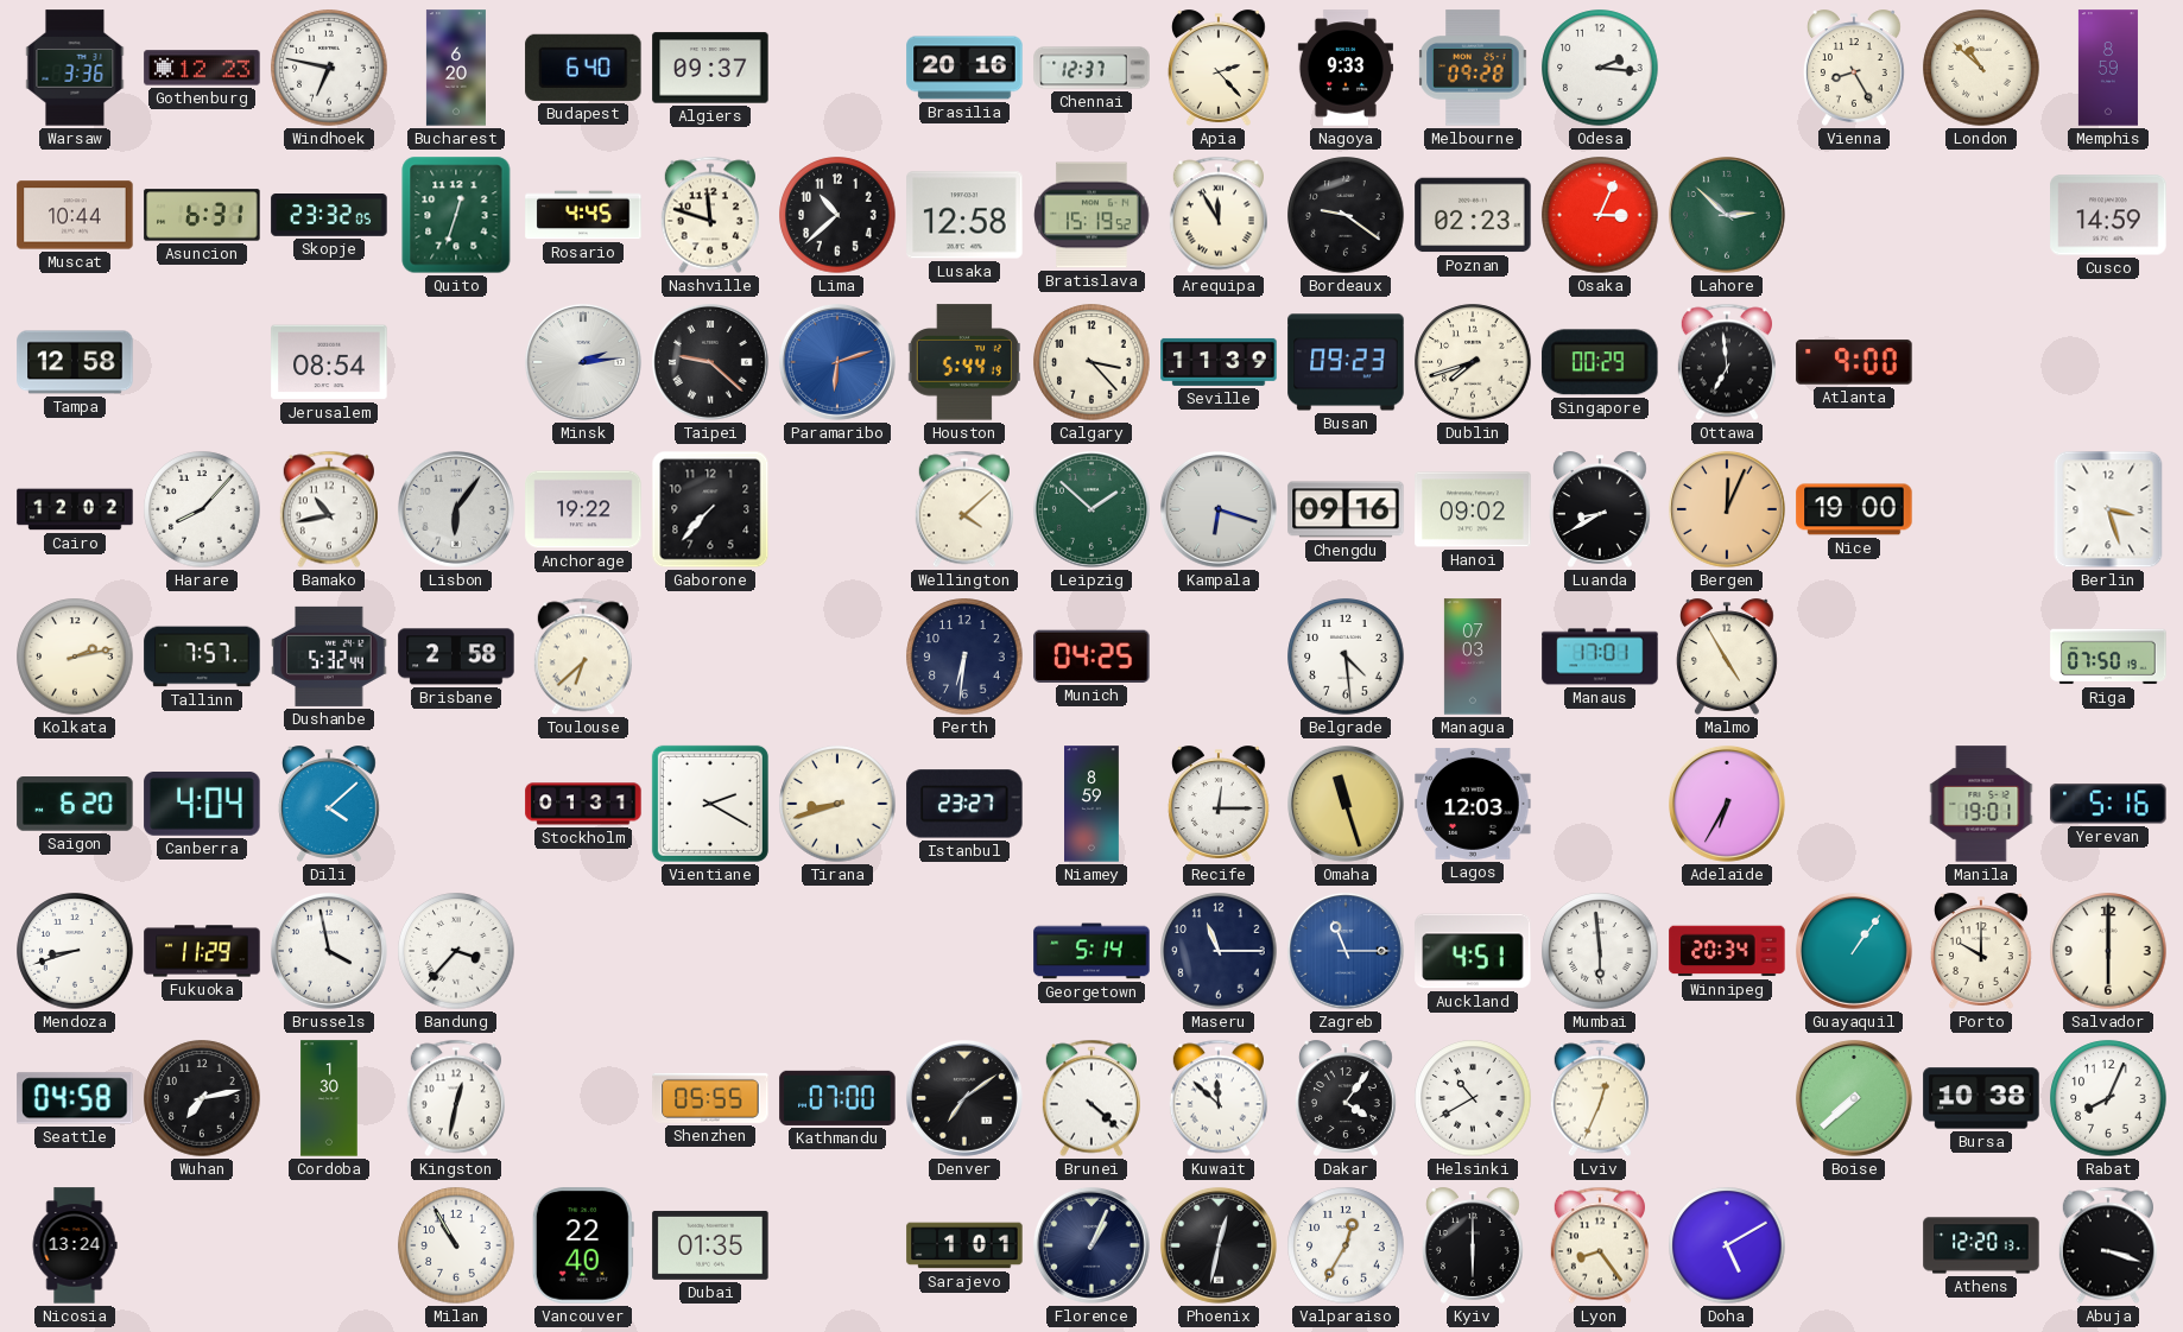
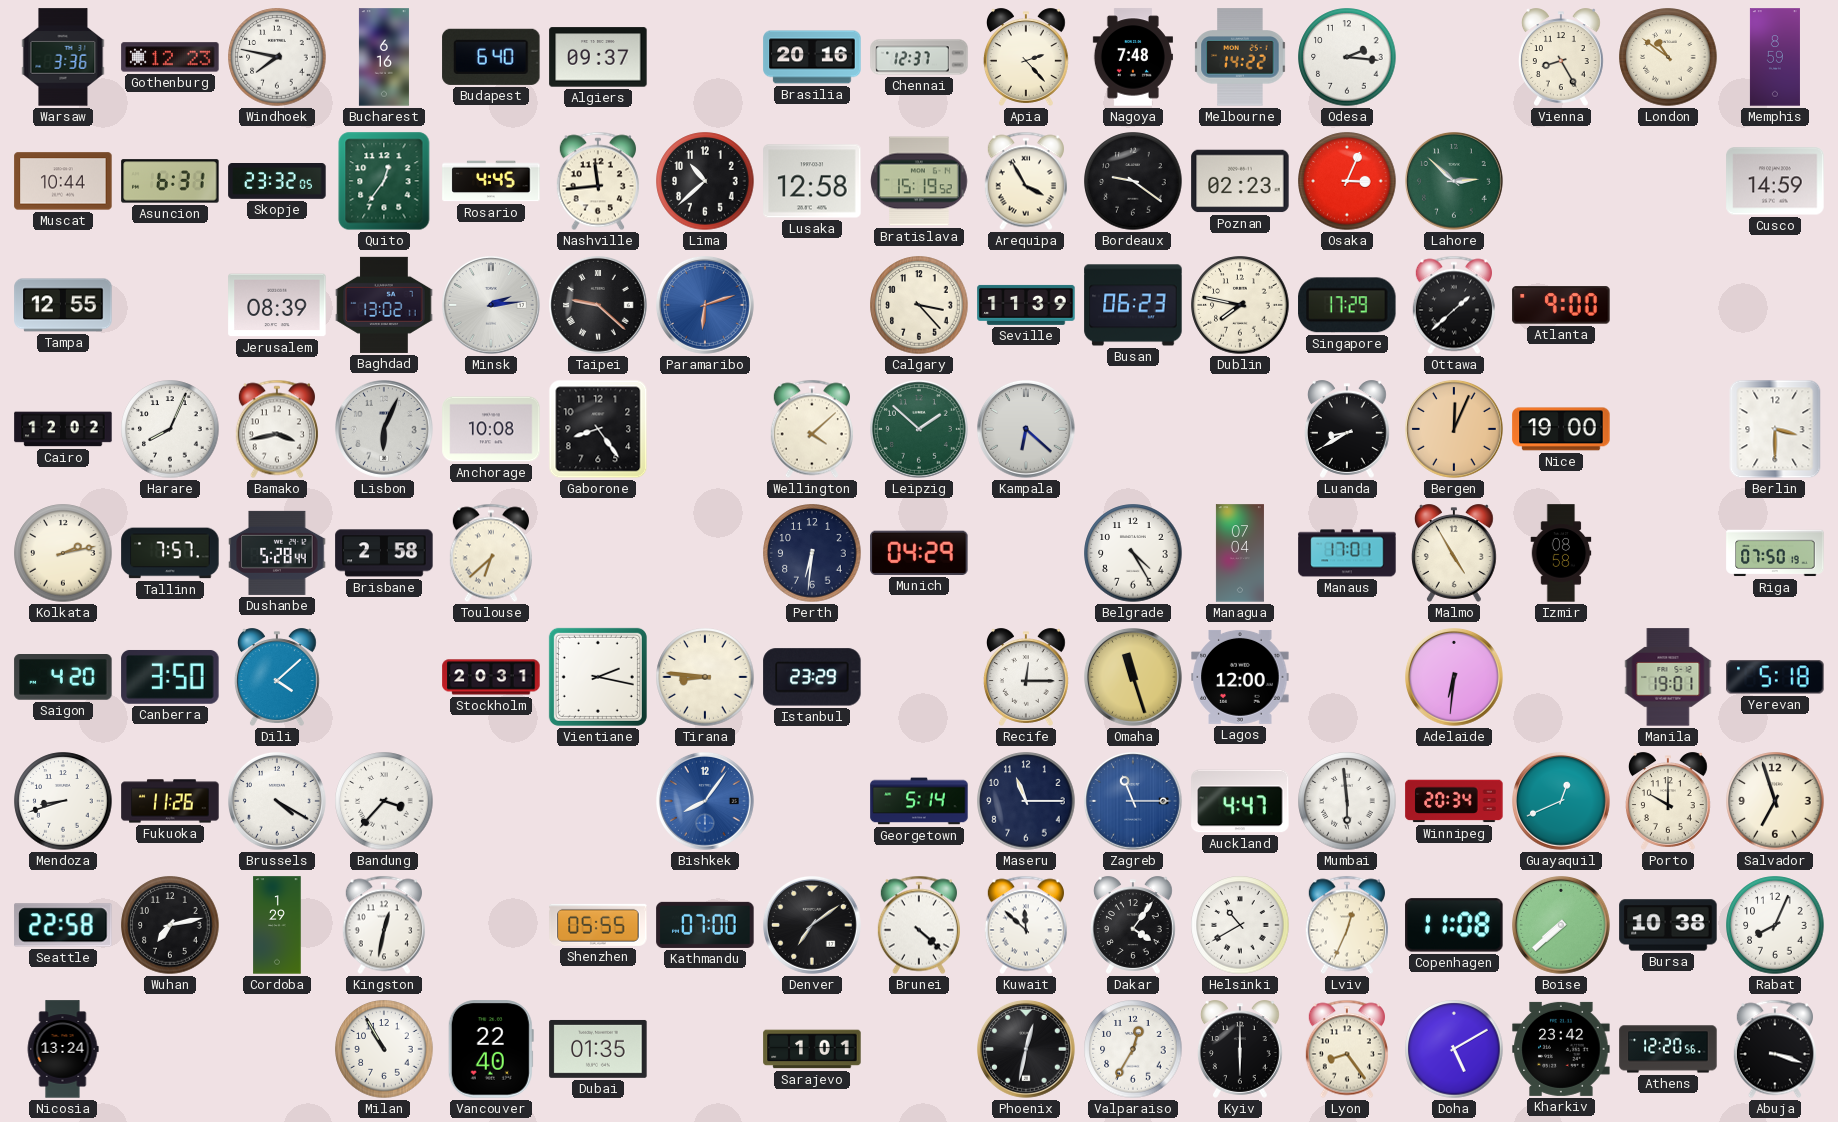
Windhoek: 6:47 -> 7:47 (277, 57)
Bucharest: 6:20 -> 6:16 (384, 57)
Nagoya: 9:33 -> 7:48 (1133, 57)
Melbourne: 09:28 -> 14:22 (1240, 57)
London: 10:52 -> 10:51 (1668, 57)
Quito: 12:33 -> 12:36 (384, 181)
Nashville: 11:48 -> 11:44 (598, 181)
Arequipa: 11:55 -> 3:55 (1026, 181)
Tampa: 12:58 -> 12:55 (63, 305)
Jerusalem: 08:54 -> 08:39 (277, 305)
Baghdad: none -> 13:02 (384, 305)
Houston: 5:44 -> none (964, 362)
Busan: 09:23 -> 06:23 (1133, 305)
Dublin: 7:42 -> 7:47 (1240, 305)
Singapore: 00:29 -> 17:29 (1347, 305)
Ottawa: 6:59 -> 1:38 (1454, 305)
Harare: 8:07 -> 8:04 (170, 429)
Bamako: 10:43 -> 3:43 (277, 429)
Lisbon: 6:06 -> 6:04 (385, 430)
Anchorage: 19:22 -> 10:08 (491, 429)
Gaborone: 7:37 -> 8:24 (598, 429)
Kampala: 6:18 -> 6:22 (1027, 430)
Chengdu: 09:16 -> none (1346, 509)
Hanoi: 09:02 -> none (1473, 509)
Berlin: 3:27 -> 3:30 (1775, 429)
Dushanbe: 5:32 -> 5:28 (277, 553)
Munich: 04:25 -> 04:29 (919, 553)
Belgrade: 4:29 -> 4:25 (1133, 553)
Managua: 07:03 -> 07:04 (1240, 553)
Izmir: none -> 08:58 (1561, 553)
Saigon: 6:20 -> 4:20 (63, 678)
Canberra: 4:04 -> 3:50 (170, 677)
Stockholm: 01:31 -> 20:31 (491, 677)
Vientiane: 2:20 -> 2:17 (598, 677)
Tirana: 8:42 -> 8:46 (705, 677)
Istanbul: 23:27 -> 23:29 (812, 677)
Niamey: 8:59 -> none (1093, 804)
Lagos: 12:03 -> 12:00 (1240, 677)
Adelaide: 6:35 -> 6:31 (1455, 678)
Yerevan: 5:16 -> 5:18 (1775, 677)
Fukuoka: 11:29 -> 11:26 (170, 801)
Brussels: 3:58 -> 4:20 (278, 802)
Bishkek: none -> 8:06 (706, 802)
Auckland: 4:51 -> 4:47 (1240, 801)
Guayaquil: 1:06 -> 12:41 (1562, 802)
Salvador: 6:00 -> 6:57 (1775, 801)
Seattle: 04:58 -> 22:58 (63, 925)
Cordoba: 1:30 -> 1:29 (277, 925)
Copenhagen: none -> 11:08 (1454, 925)
Florence: 1:04 -> none (1093, 1247)
Kharkiv: none -> 23:42 (1561, 1049)
Athens: 12:20:13 -> 12:20:56 (1668, 1049)
